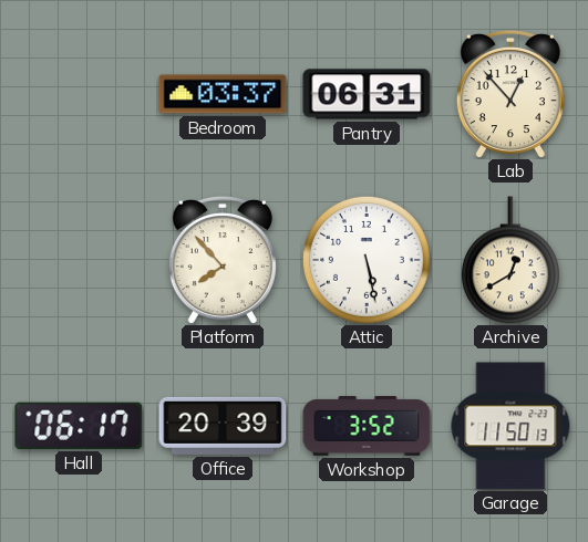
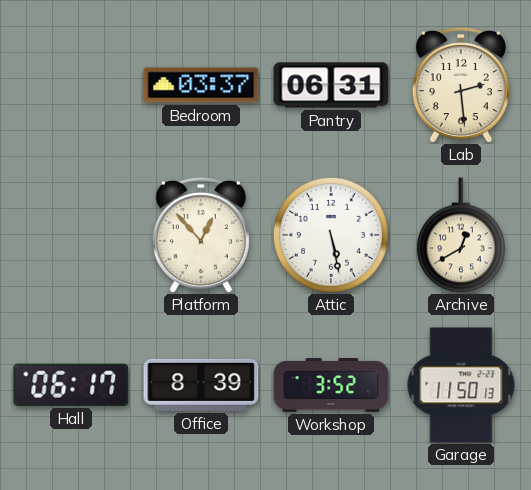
Lab: 12:53 -> 2:29 (461, 85)
Platform: 7:53 -> 12:53 (201, 235)
Office: 20:39 -> 8:39 (201, 385)
